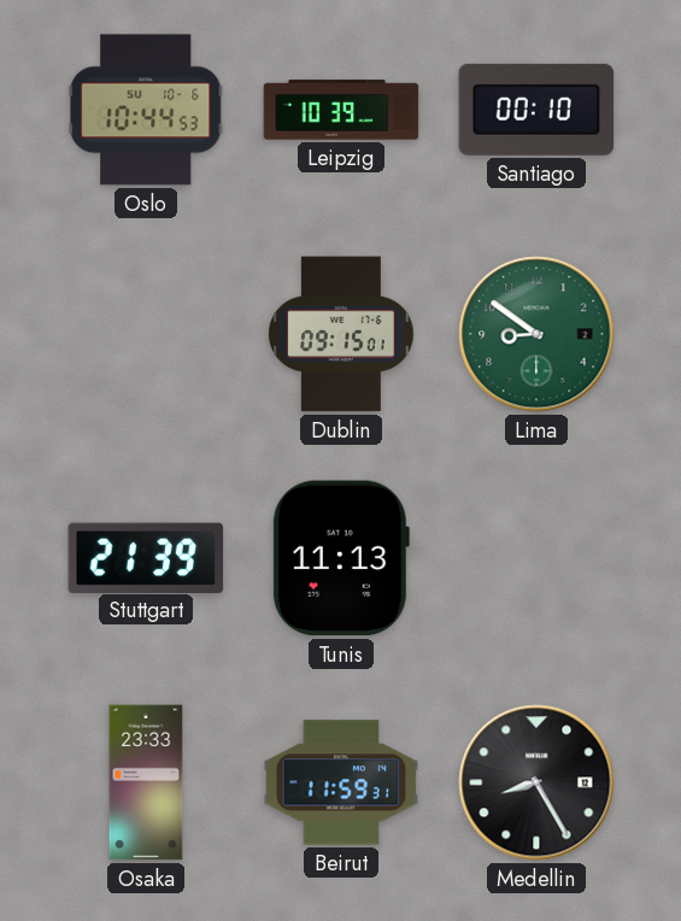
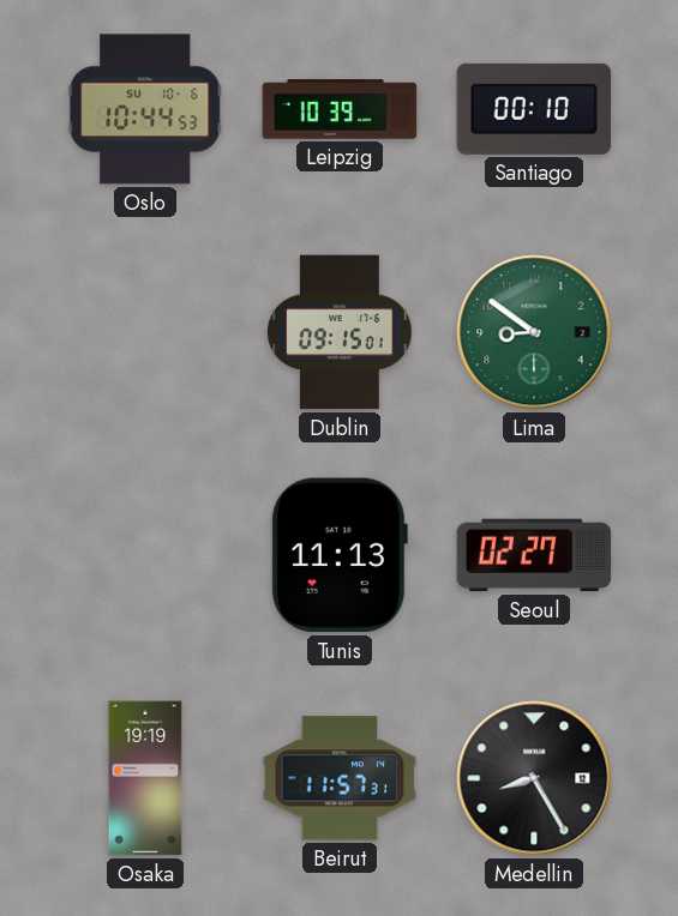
Stuttgart: 21:39 -> none (146, 557)
Seoul: none -> 02:27 (534, 555)
Osaka: 23:33 -> 19:19 (145, 778)
Beirut: 11:59 -> 11:57 (340, 778)
